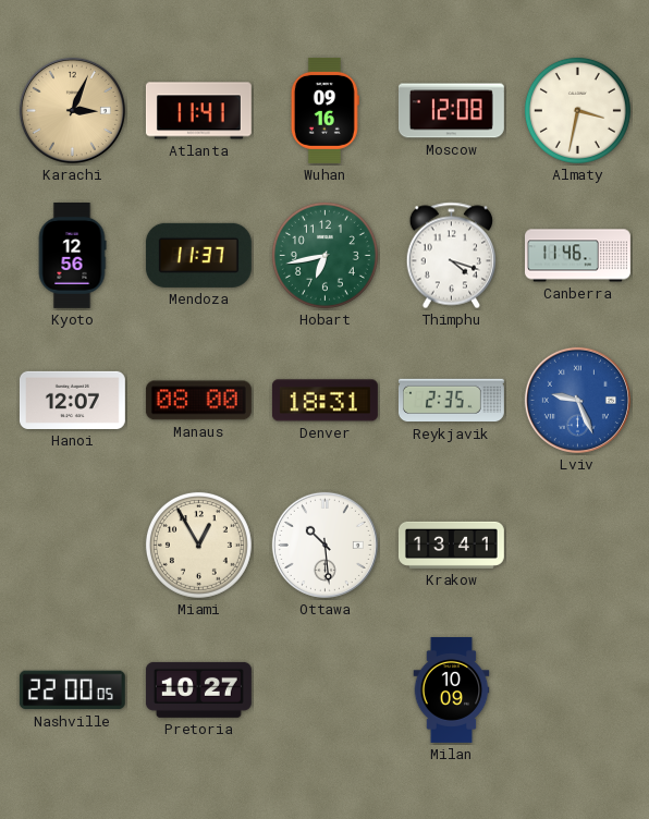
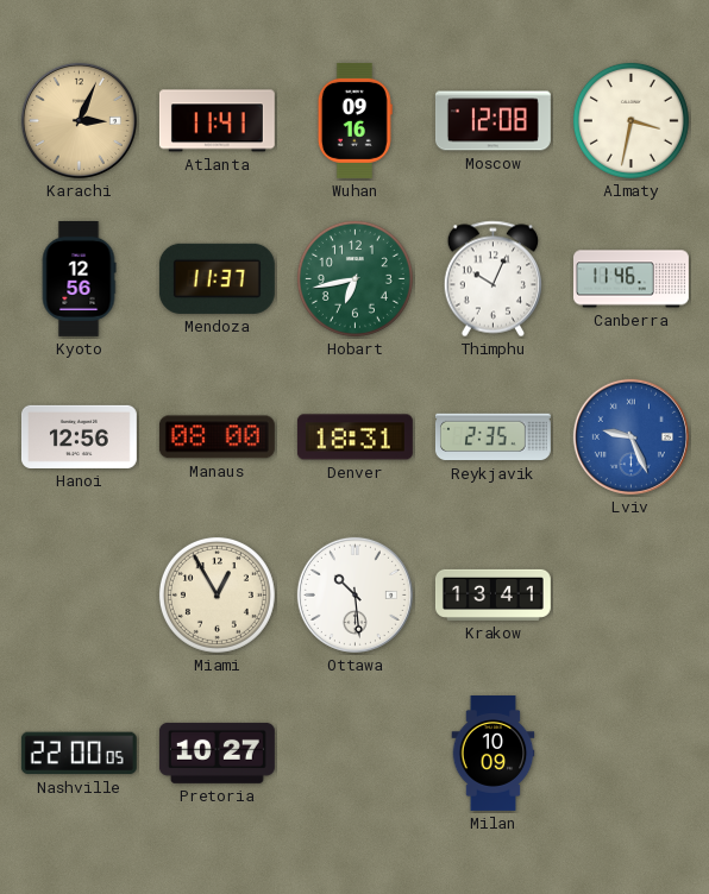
Thimphu: 4:18 -> 10:04 (492, 279)
Hanoi: 12:07 -> 12:56 (79, 436)
